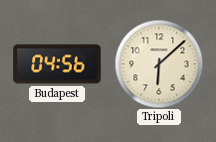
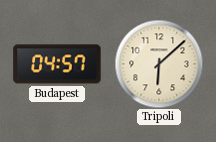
Budapest: 04:56 -> 04:57 (57, 64)
